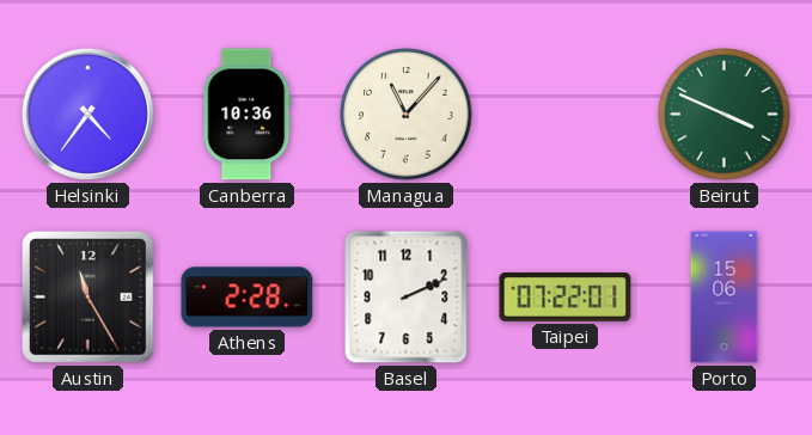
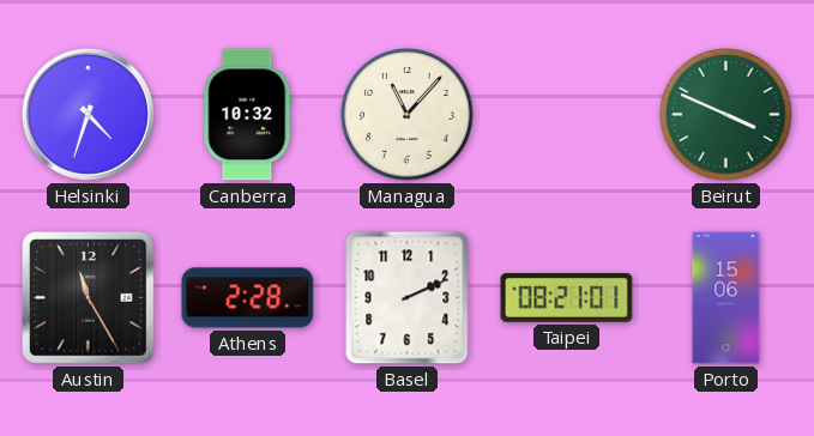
Helsinki: 4:36 -> 4:33 (88, 114)
Canberra: 10:36 -> 10:32 (248, 115)
Taipei: 07:22 -> 08:21 (567, 298)
